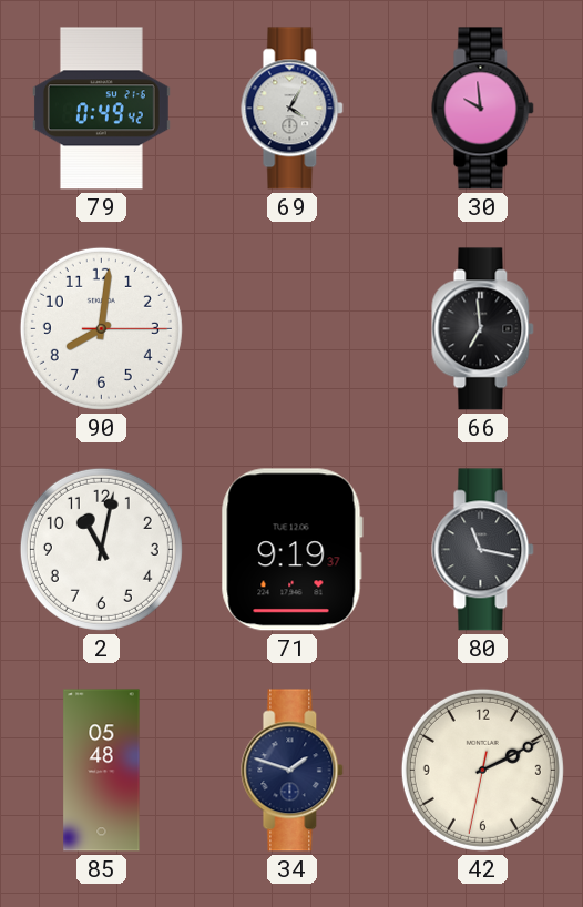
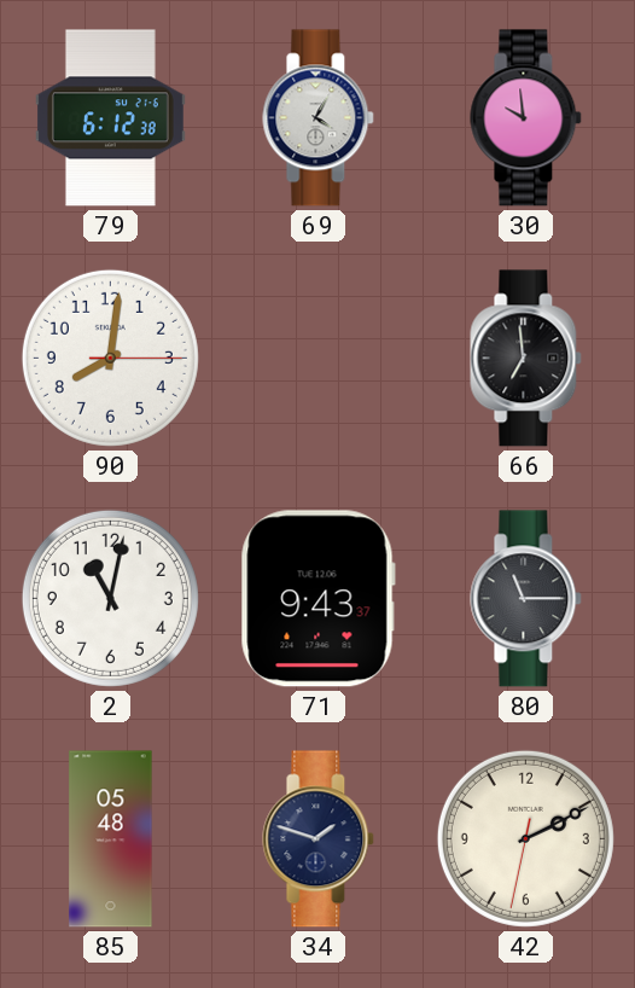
79: 0:49 -> 6:12 (110, 118)
71: 9:19 -> 9:43 (317, 599)
80: 11:17 -> 11:15 (526, 599)
